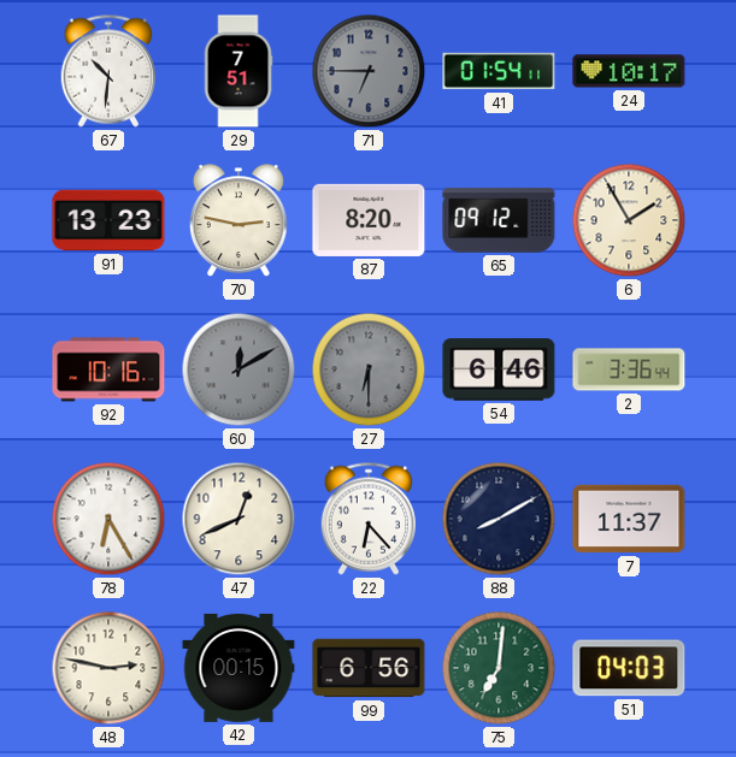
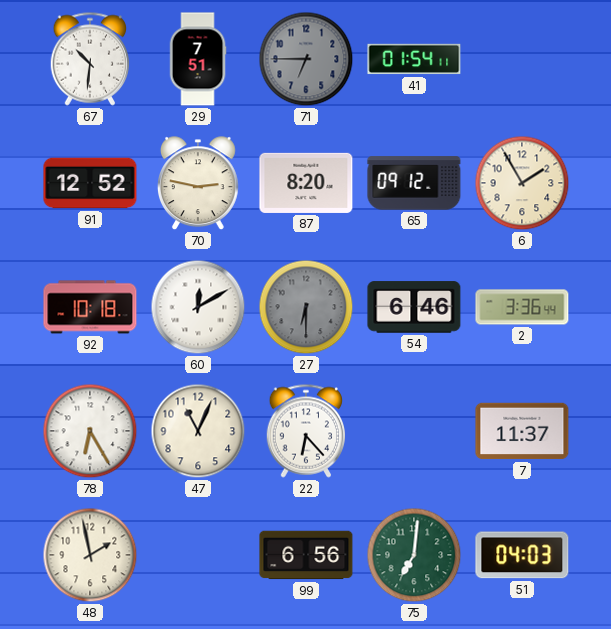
24: 10:17 -> none (629, 71)
91: 13:23 -> 12:52 (90, 183)
92: 10:16 -> 10:18 (90, 307)
60 dial: grey -> white (198, 307)
47: 12:41 -> 11:04 (198, 431)
88: 8:10 -> none (499, 519)
48: 2:47 -> 1:58 (90, 555)
42: 00:15 -> none (239, 668)
